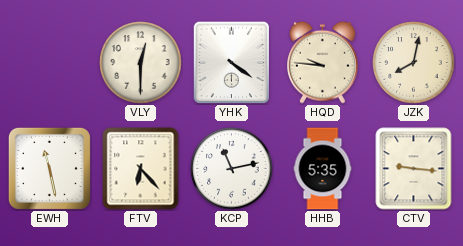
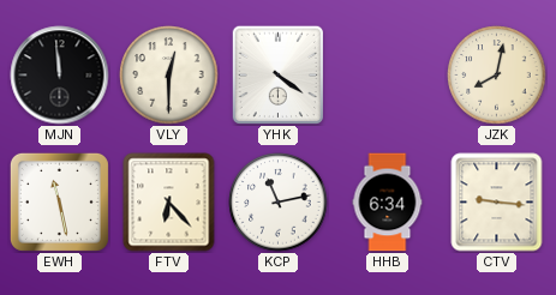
MJN: none -> 11:59 (60, 76)
HQD: 9:46 -> none (323, 62)
HHB: 5:35 -> 6:34 (388, 203)
